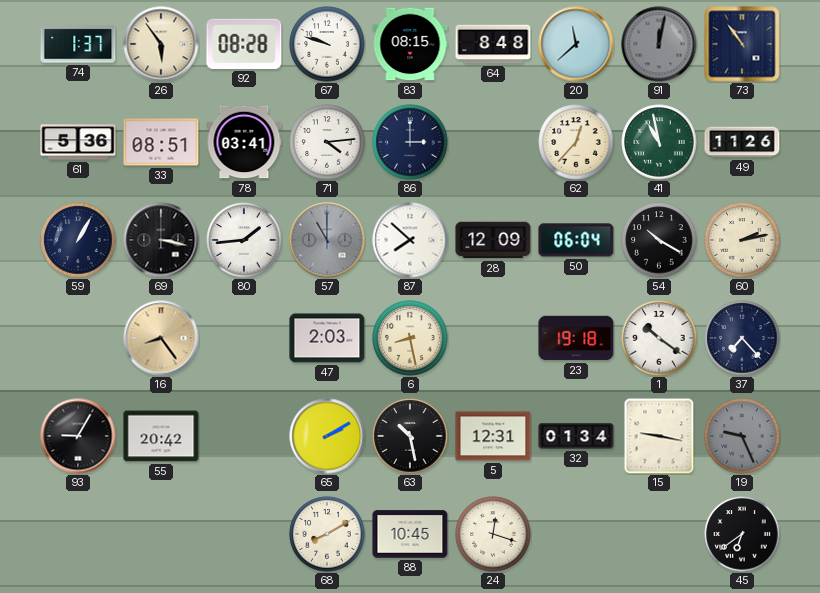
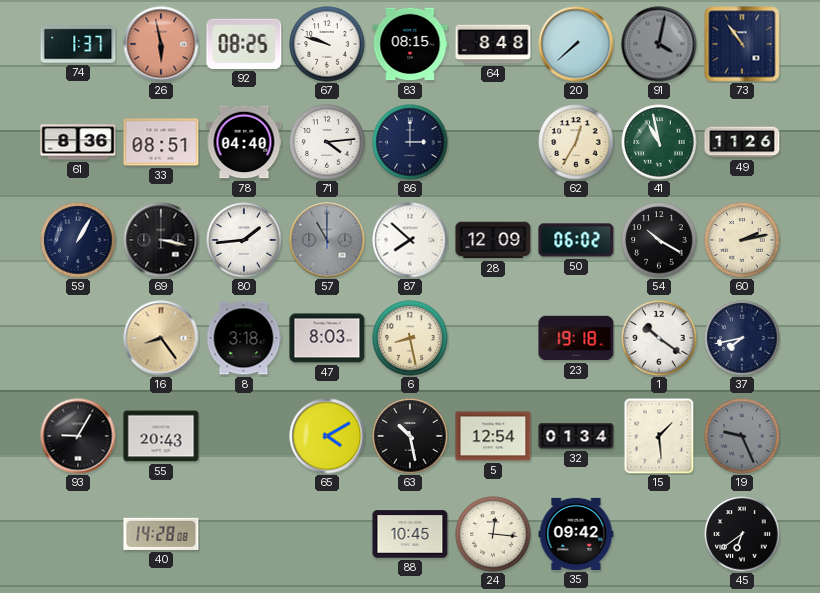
26: 5:54 -> 5:58 (161, 44)
26 dial: cream -> salmon (161, 44)
92: 08:28 -> 08:25 (244, 44)
20: 11:38 -> 7:38 (576, 44)
91: 12:02 -> 4:02 (659, 44)
61: 5:36 -> 8:36 (78, 142)
78: 03:41 -> 04:40 (244, 142)
62: 12:37 -> 12:35 (576, 142)
50: 06:04 -> 06:02 (576, 240)
8: none -> 3:18 (244, 338)
47: 2:03 -> 8:03 (327, 338)
37: 7:23 -> 7:43 (742, 338)
55: 20:42 -> 20:43 (161, 436)
65: 2:10 -> 4:10 (327, 436)
5: 12:31 -> 12:54 (493, 436)
15: 9:17 -> 1:29 (659, 436)
40: none -> 14:28 (161, 534)
68: 8:10 -> none (327, 534)
24: 12:18 -> 12:16 (493, 534)
35: none -> 09:42 (576, 534)
